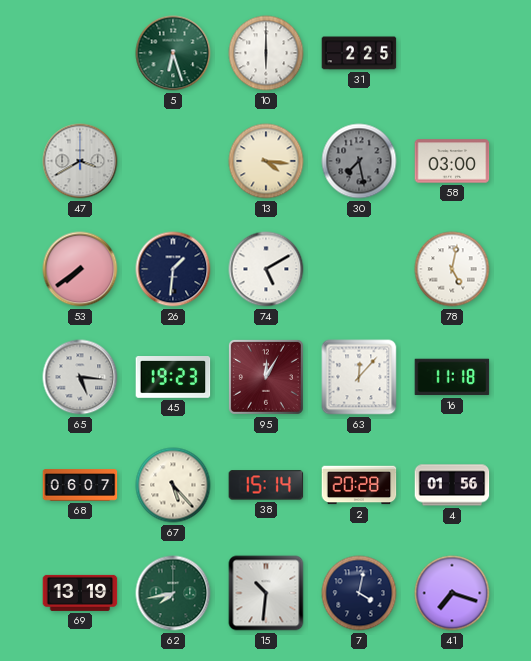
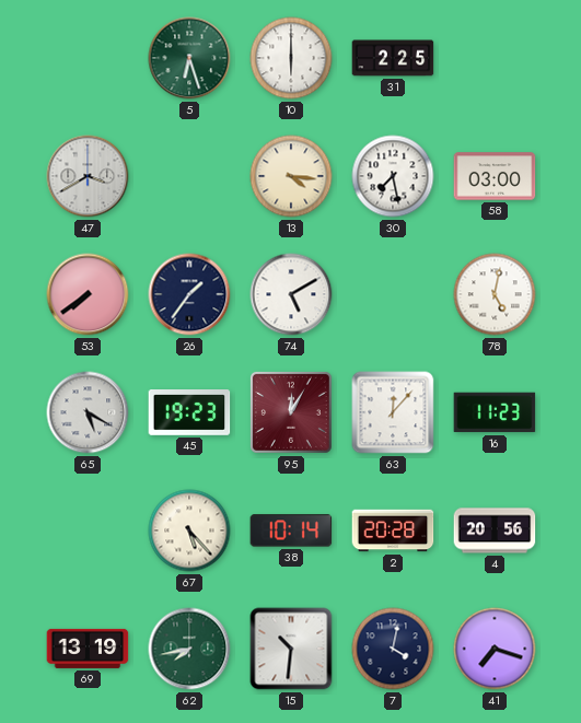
30 dial: grey -> white (393, 176)
26: 1:31 -> 1:36 (189, 294)
65: 5:16 -> 5:20 (88, 412)
16: 11:18 -> 11:23 (495, 412)
68: 06:07 -> none (80, 485)
38: 15:14 -> 10:14 (291, 530)
4: 01:56 -> 20:56 (495, 530)
